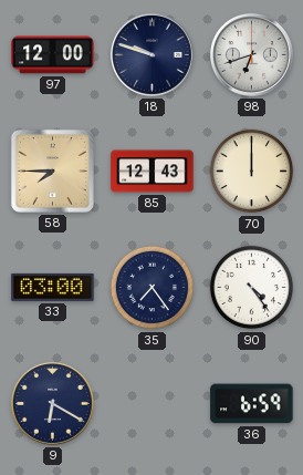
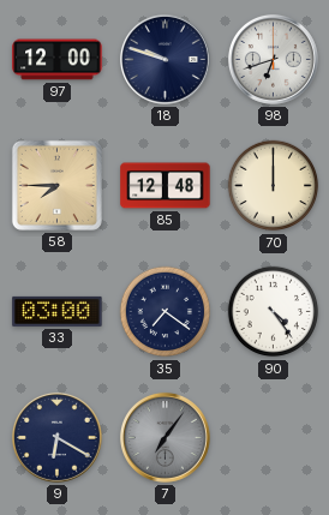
85: 12:43 -> 12:48 (166, 186)
35: 7:24 -> 7:21 (166, 312)
7: none -> 7:06 (164, 437)
36: 6:59 -> none (252, 404)
